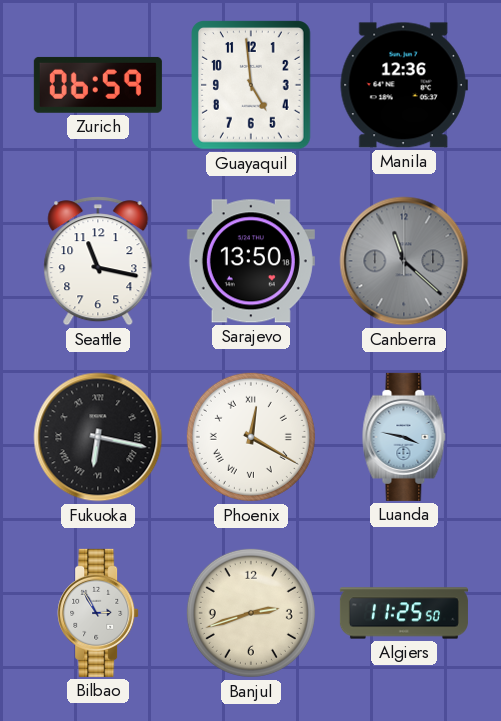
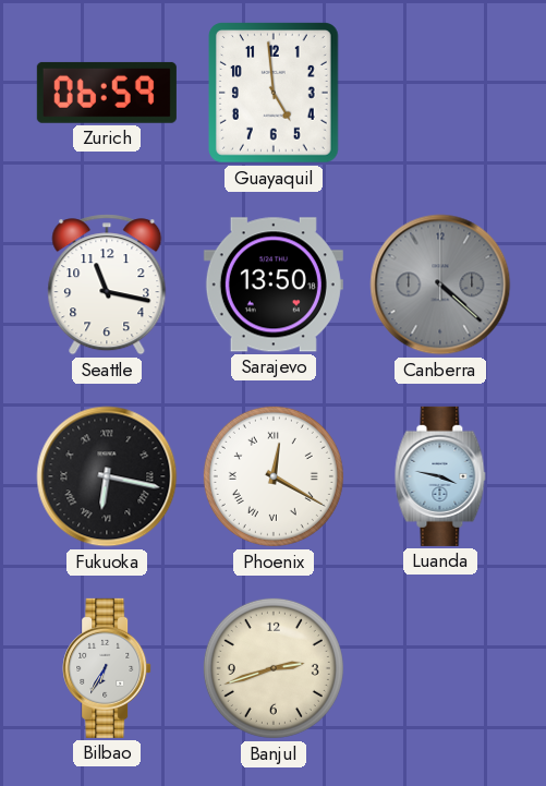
Manila: 12:36 -> none (404, 85)
Canberra: 11:22 -> 4:22 (440, 285)
Bilbao: 2:55 -> 6:35 (107, 668)
Algiers: 11:25 -> none (404, 613)
